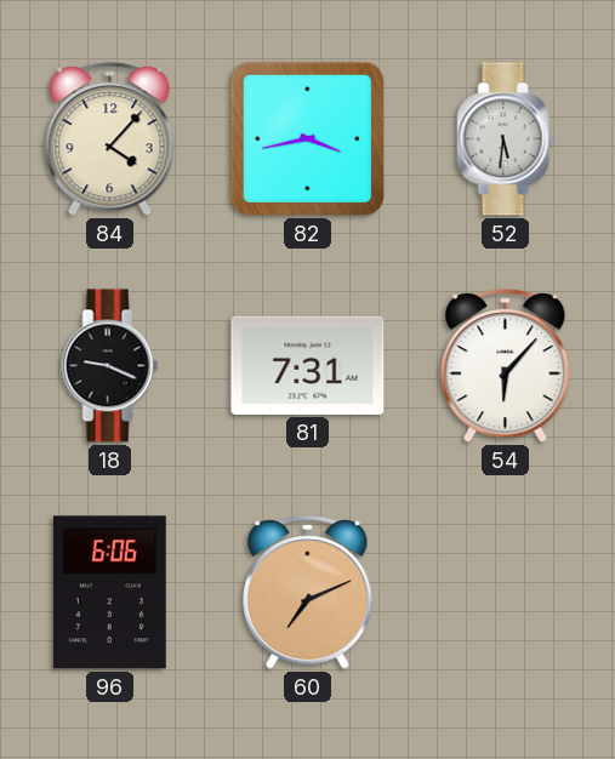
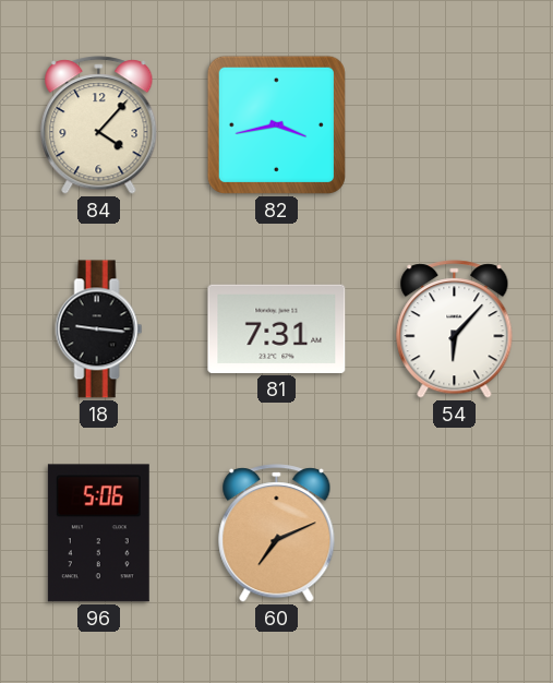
52: 5:31 -> none (506, 139)
18: 9:19 -> 9:16 (99, 329)
96: 6:06 -> 5:06 (98, 534)
